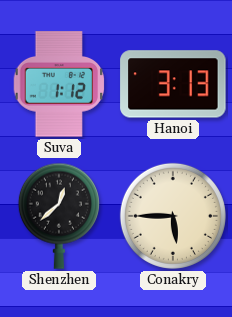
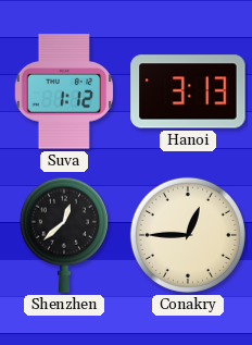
Conakry: 5:45 -> 12:45 (188, 235)
